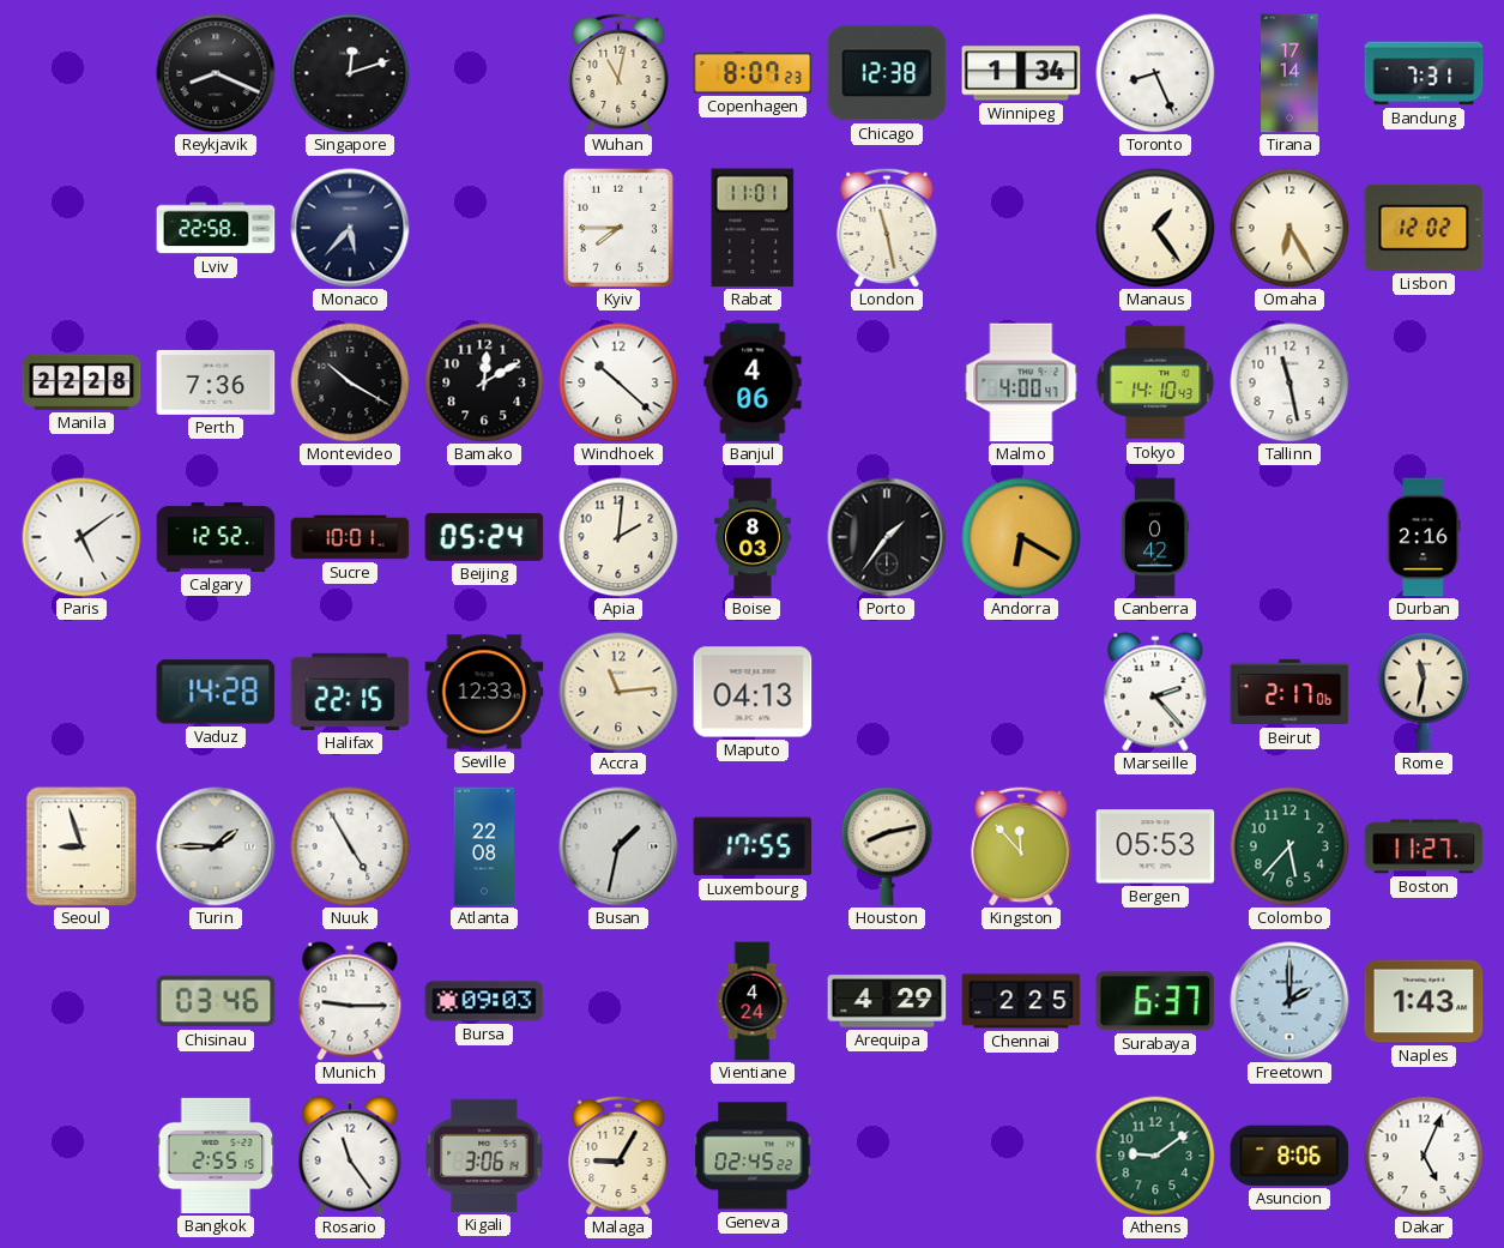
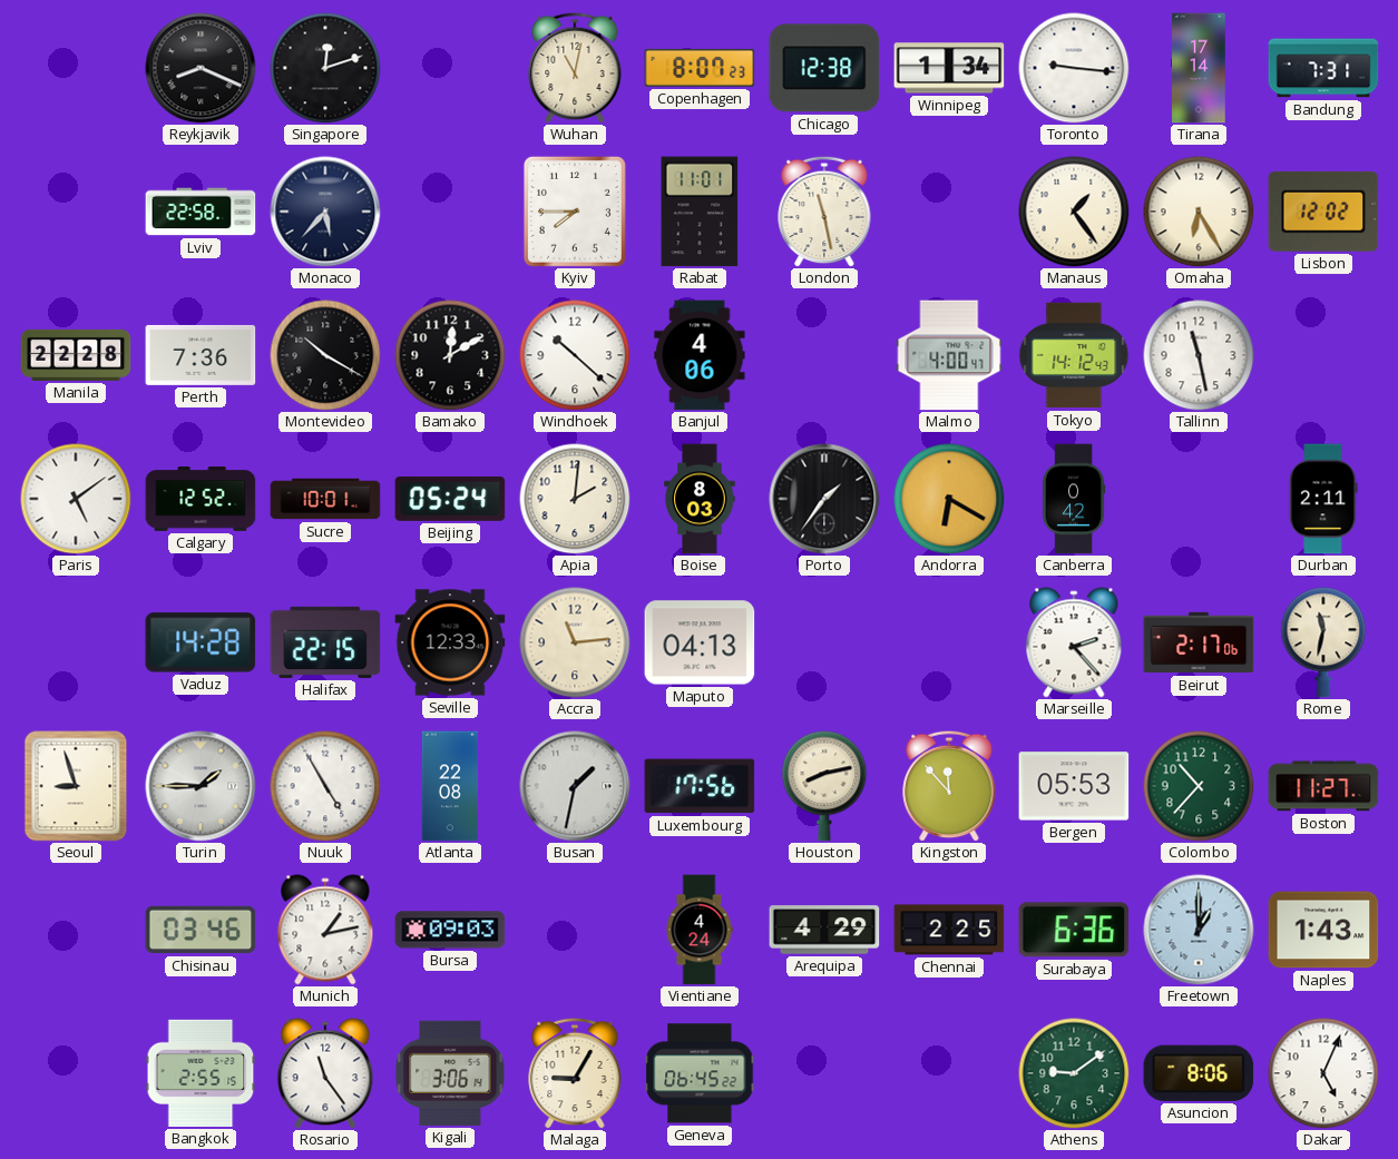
Toronto: 8:26 -> 9:16 (1074, 68)
Tokyo: 14:10 -> 14:12 (1074, 355)
Durban: 2:16 -> 2:11 (1323, 499)
Luxembourg: 17:55 -> 17:56 (700, 786)
Colombo: 5:37 -> 10:37 (1199, 786)
Munich: 9:15 -> 1:13 (325, 930)
Surabaya: 6:37 -> 6:36 (1074, 930)
Freetown: 2:00 -> 1:00 (1199, 930)
Geneva: 02:45 -> 06:45 (700, 1073)
